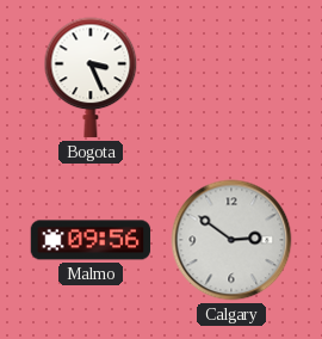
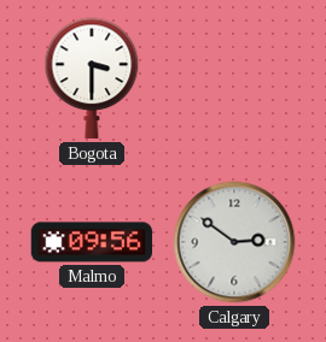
Bogota: 3:26 -> 3:30 (92, 78)
